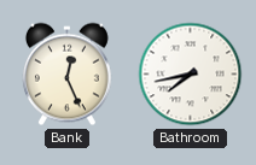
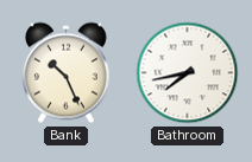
Bank: 12:26 -> 10:26 (65, 73)
